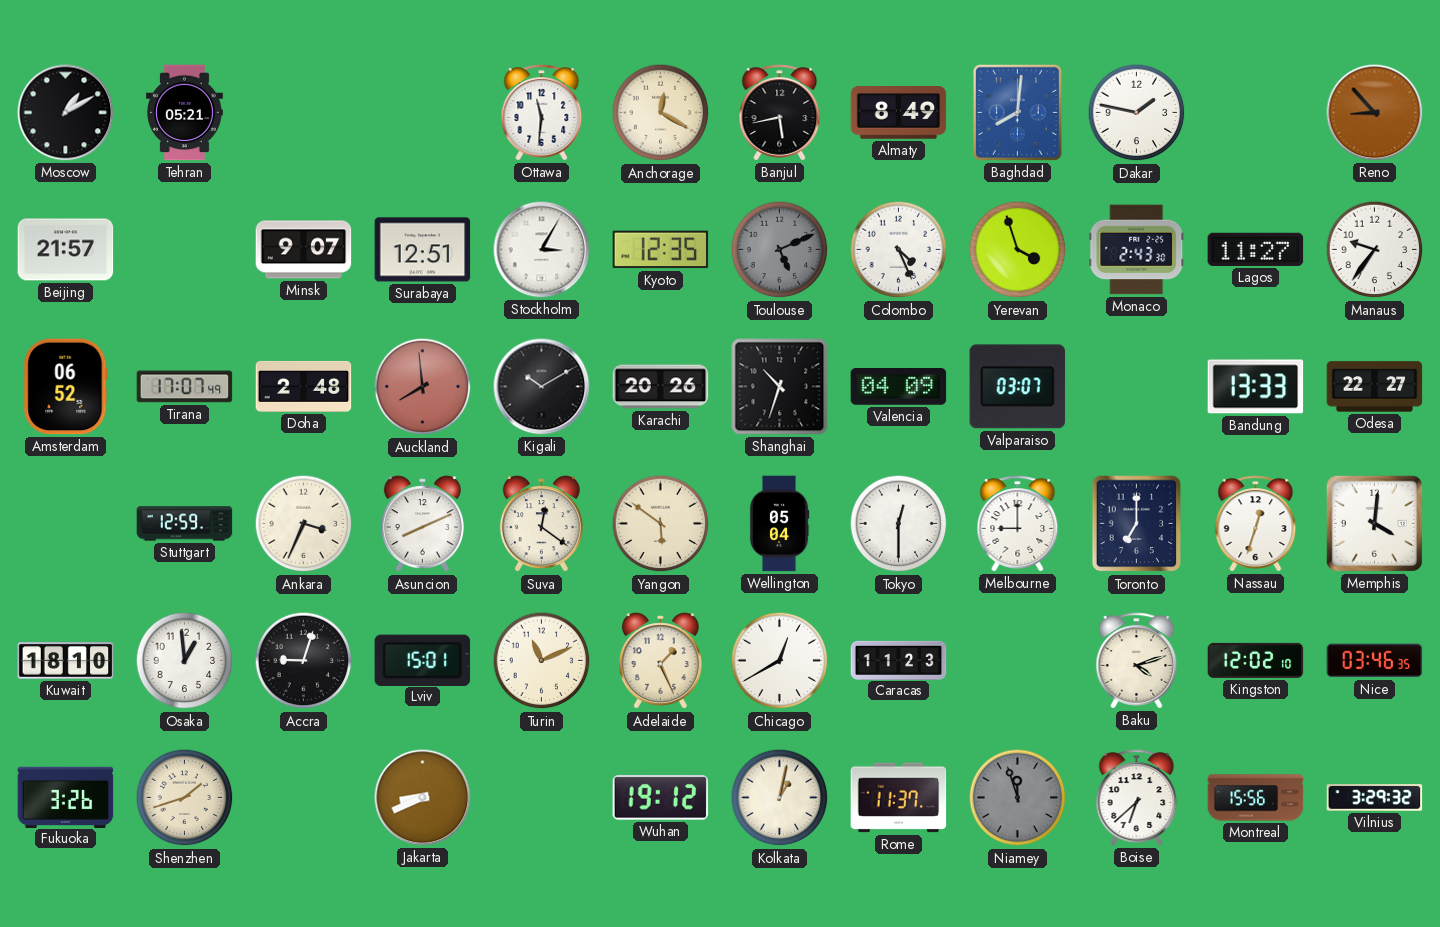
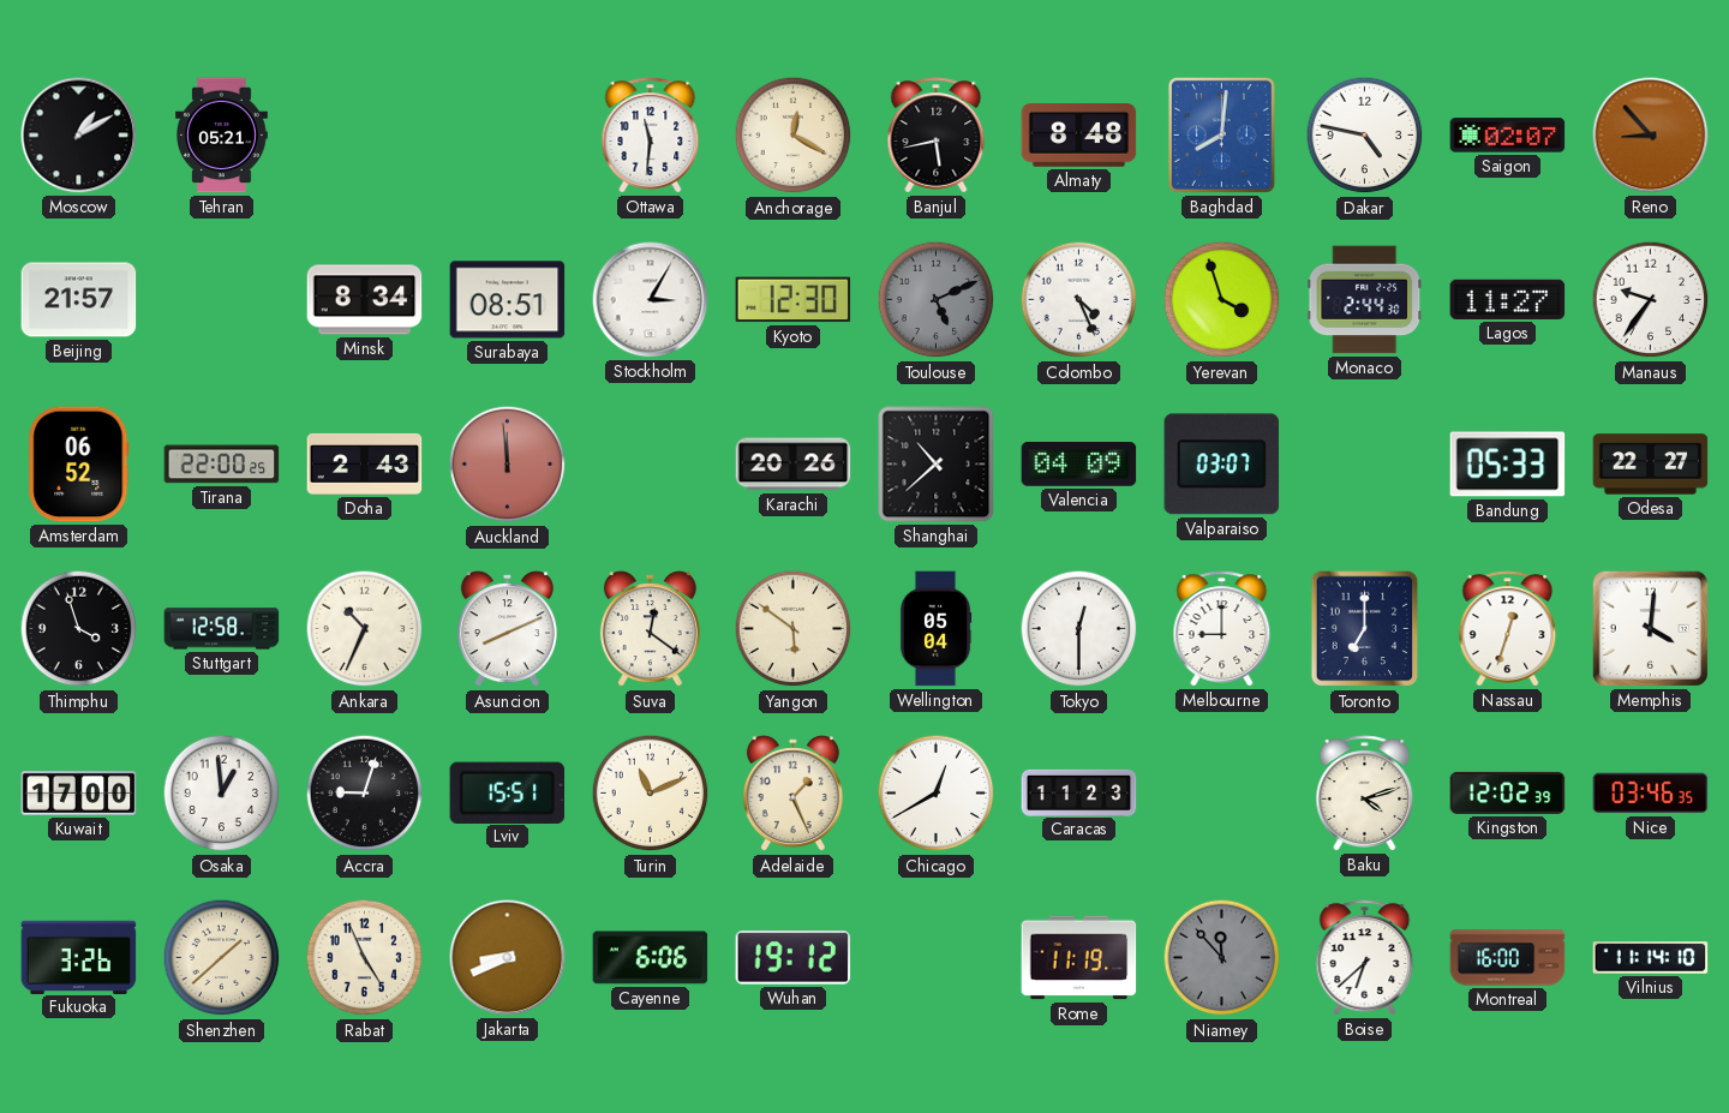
Almaty: 8:49 -> 8:48 (1079, 136)
Dakar: 1:47 -> 4:47 (1365, 136)
Saigon: none -> 02:07 (1508, 136)
Minsk: 9:07 -> 8:34 (365, 300)
Surabaya: 12:51 -> 08:51 (508, 300)
Kyoto: 12:35 -> 12:30 (794, 300)
Monaco: 2:43 -> 2:44 (1365, 300)
Tirana: 17:07 -> 22:00 (222, 465)
Doha: 2:48 -> 2:43 (365, 463)
Auckland: 7:59 -> 11:59 (508, 465)
Kigali: 10:10 -> none (542, 387)
Shanghai: 10:33 -> 10:38 (937, 465)
Bandung: 13:33 -> 05:33 (1508, 465)
Thimphu: none -> 3:57 (79, 629)
Stuttgart: 12:59 -> 12:58 (222, 629)
Ankara: 3:34 -> 10:34 (365, 629)
Kuwait: 18:10 -> 17:00 (79, 794)
Lviv: 15:01 -> 15:51 (508, 792)
Kingston: 12:02:10 -> 12:02:39 (1508, 792)
Shenzhen: 1:42 -> 1:38 (222, 958)
Rabat: none -> 4:56 (365, 958)
Cayenne: none -> 6:06 (651, 958)
Kolkata: 1:02 -> none (780, 798)
Rome: 11:37 -> 11:19 (1079, 958)
Niamey: 11:57 -> 11:53 (1222, 958)
Montreal: 15:56 -> 16:00 (1508, 958)
Vilnius: 3:29 -> 11:14 (1651, 958)
